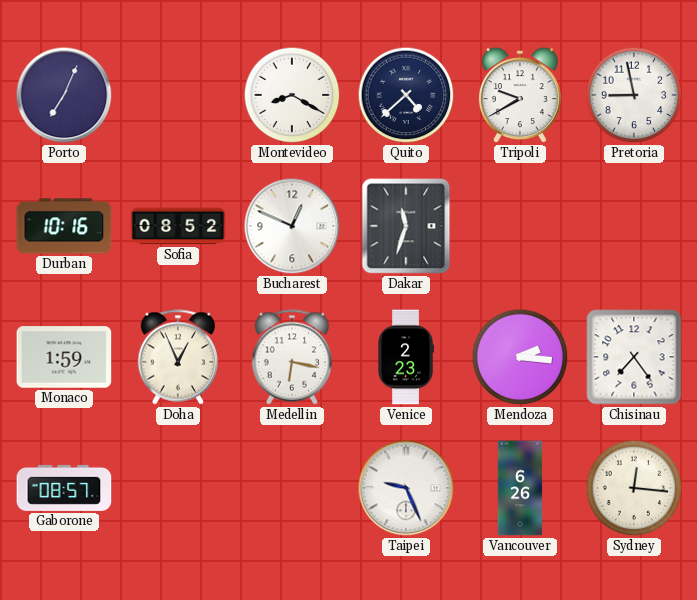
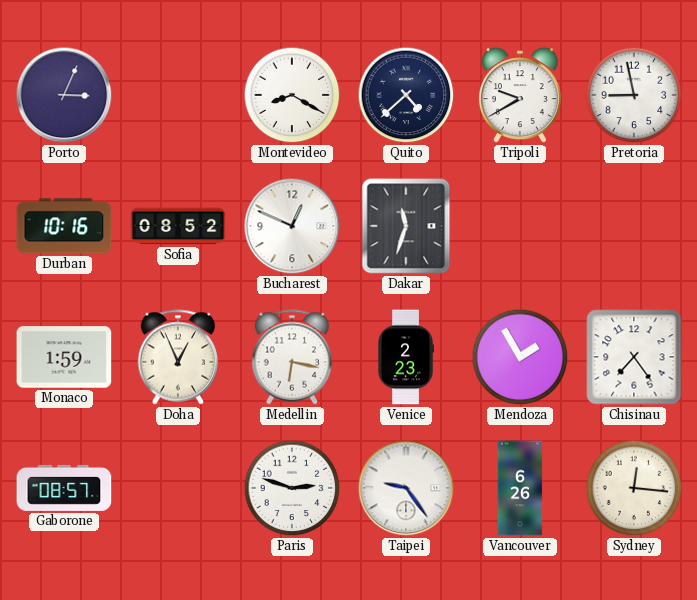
Porto: 7:04 -> 3:04 (64, 95)
Mendoza: 2:16 -> 1:55 (520, 357)
Paris: none -> 2:48 (292, 488)
Taipei: 9:26 -> 9:24 (406, 488)
